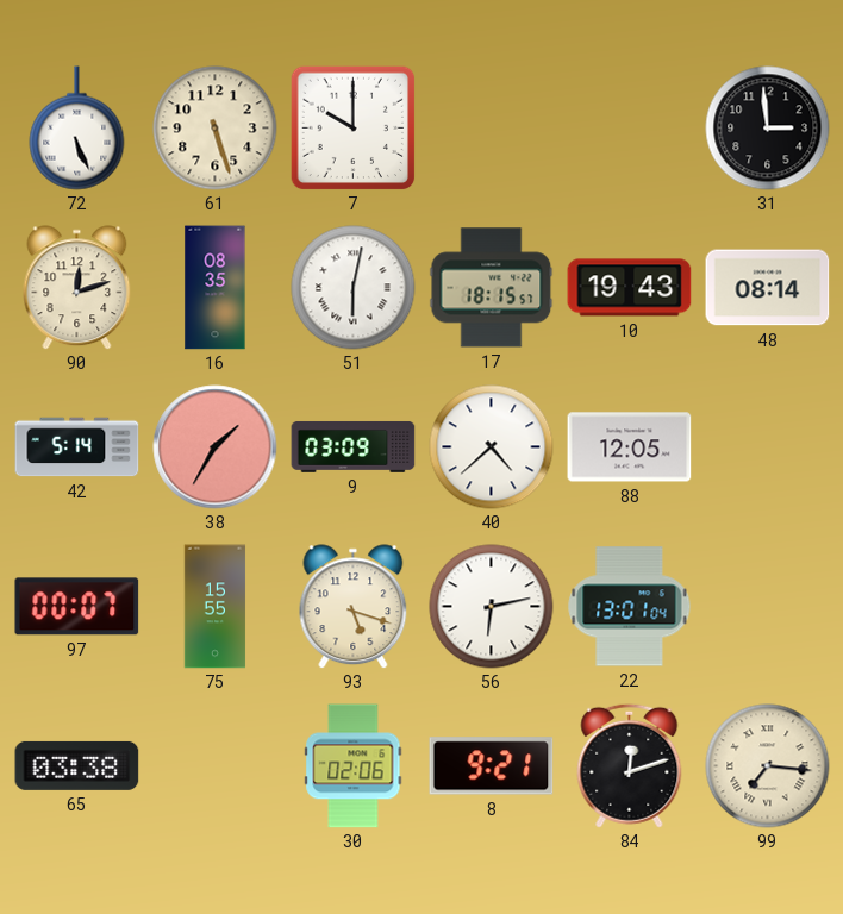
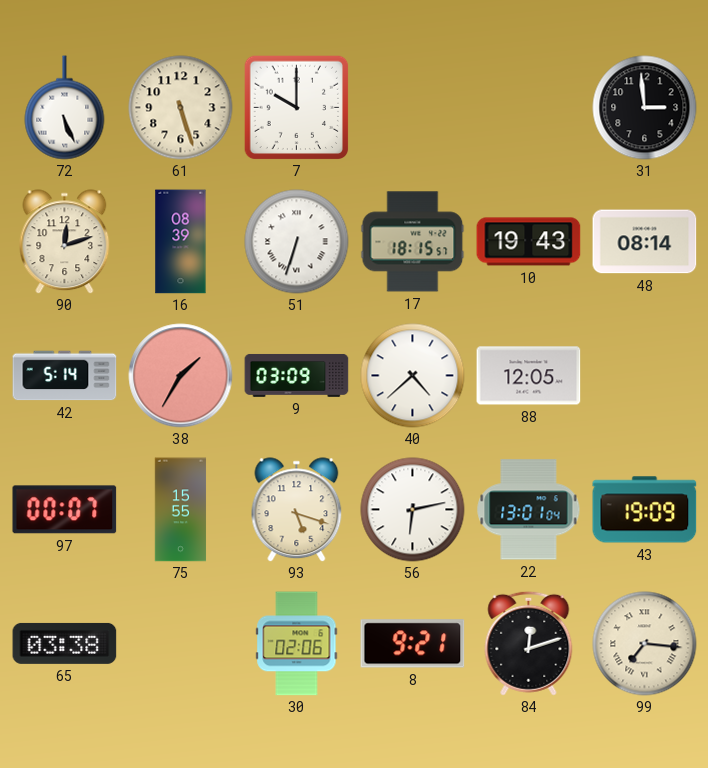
16: 08:35 -> 08:39 (181, 242)
51: 6:02 -> 6:33 (297, 242)
43: none -> 19:09 (645, 510)
